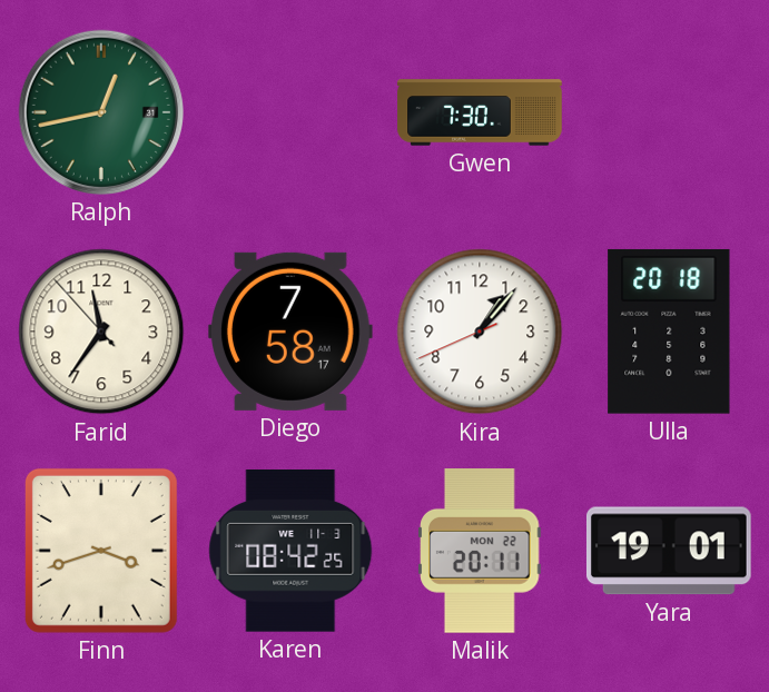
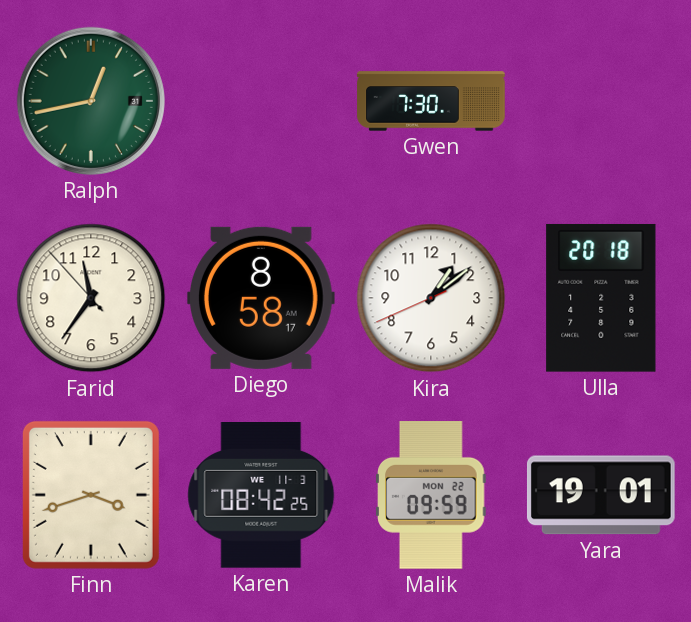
Diego: 7:58 -> 8:58 (261, 298)
Kira: 1:06 -> 1:08 (431, 298)
Malik: 20:11 -> 09:59 (431, 496)
